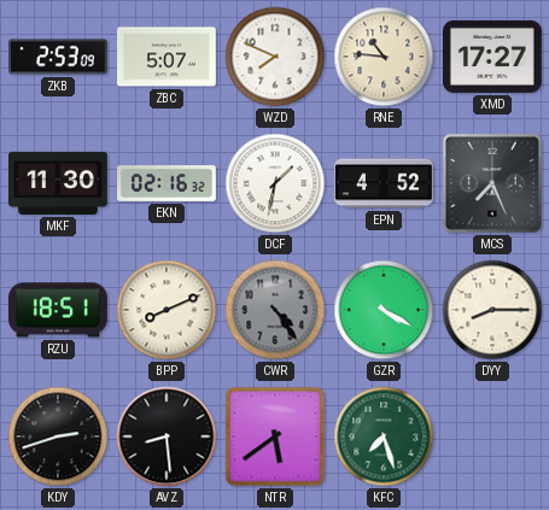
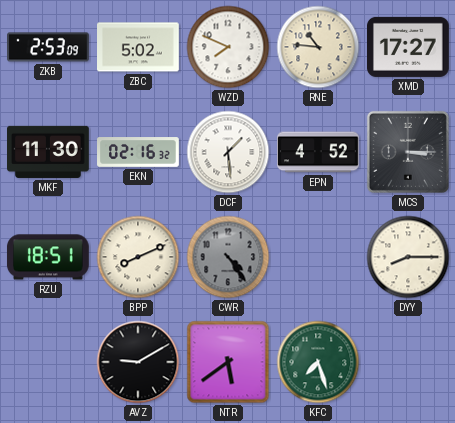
ZBC: 5:07 -> 5:02 (139, 47)
DCF: 1:32 -> 1:29 (228, 152)
MCS: 7:26 -> 3:15 (408, 152)
GZR: 4:20 -> none (384, 310)
KDY: 2:42 -> none (58, 436)
AVZ: 8:29 -> 9:10 (138, 362)
